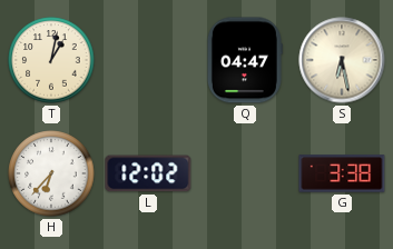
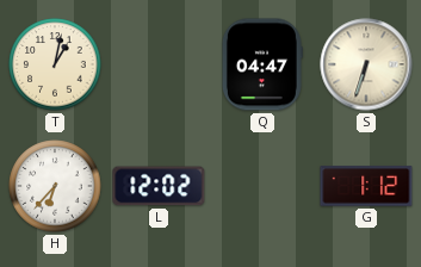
S: 6:28 -> 6:33 (366, 64)
G: 3:38 -> 1:12 (366, 186)
